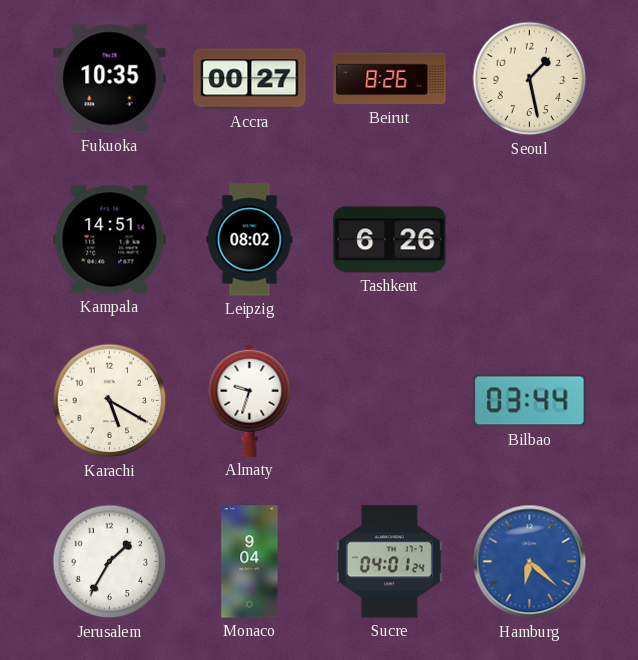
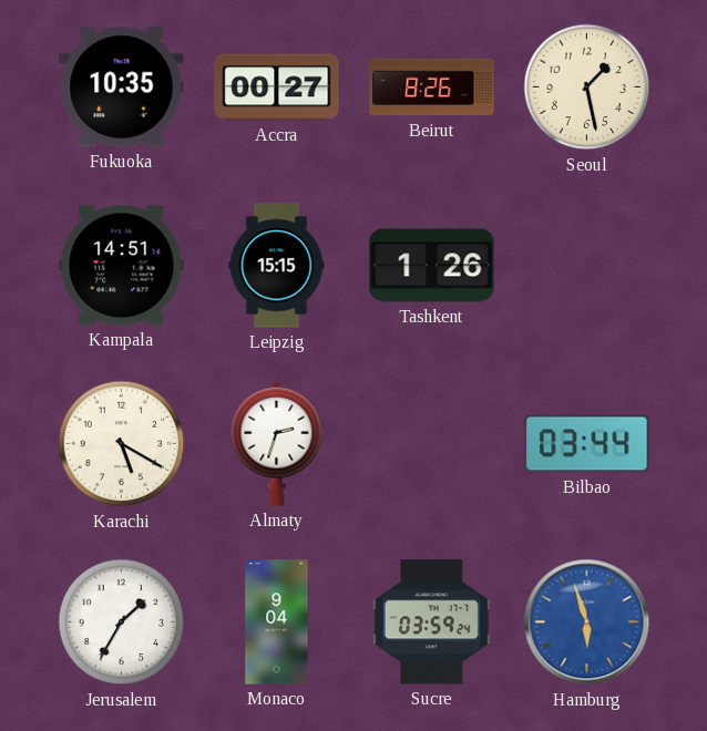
Leipzig: 08:02 -> 15:15 (277, 266)
Tashkent: 6:26 -> 1:26 (432, 266)
Almaty: 9:33 -> 2:33 (277, 443)
Sucre: 04:01 -> 03:59 (431, 622)
Hamburg: 6:22 -> 5:57 (587, 622)
